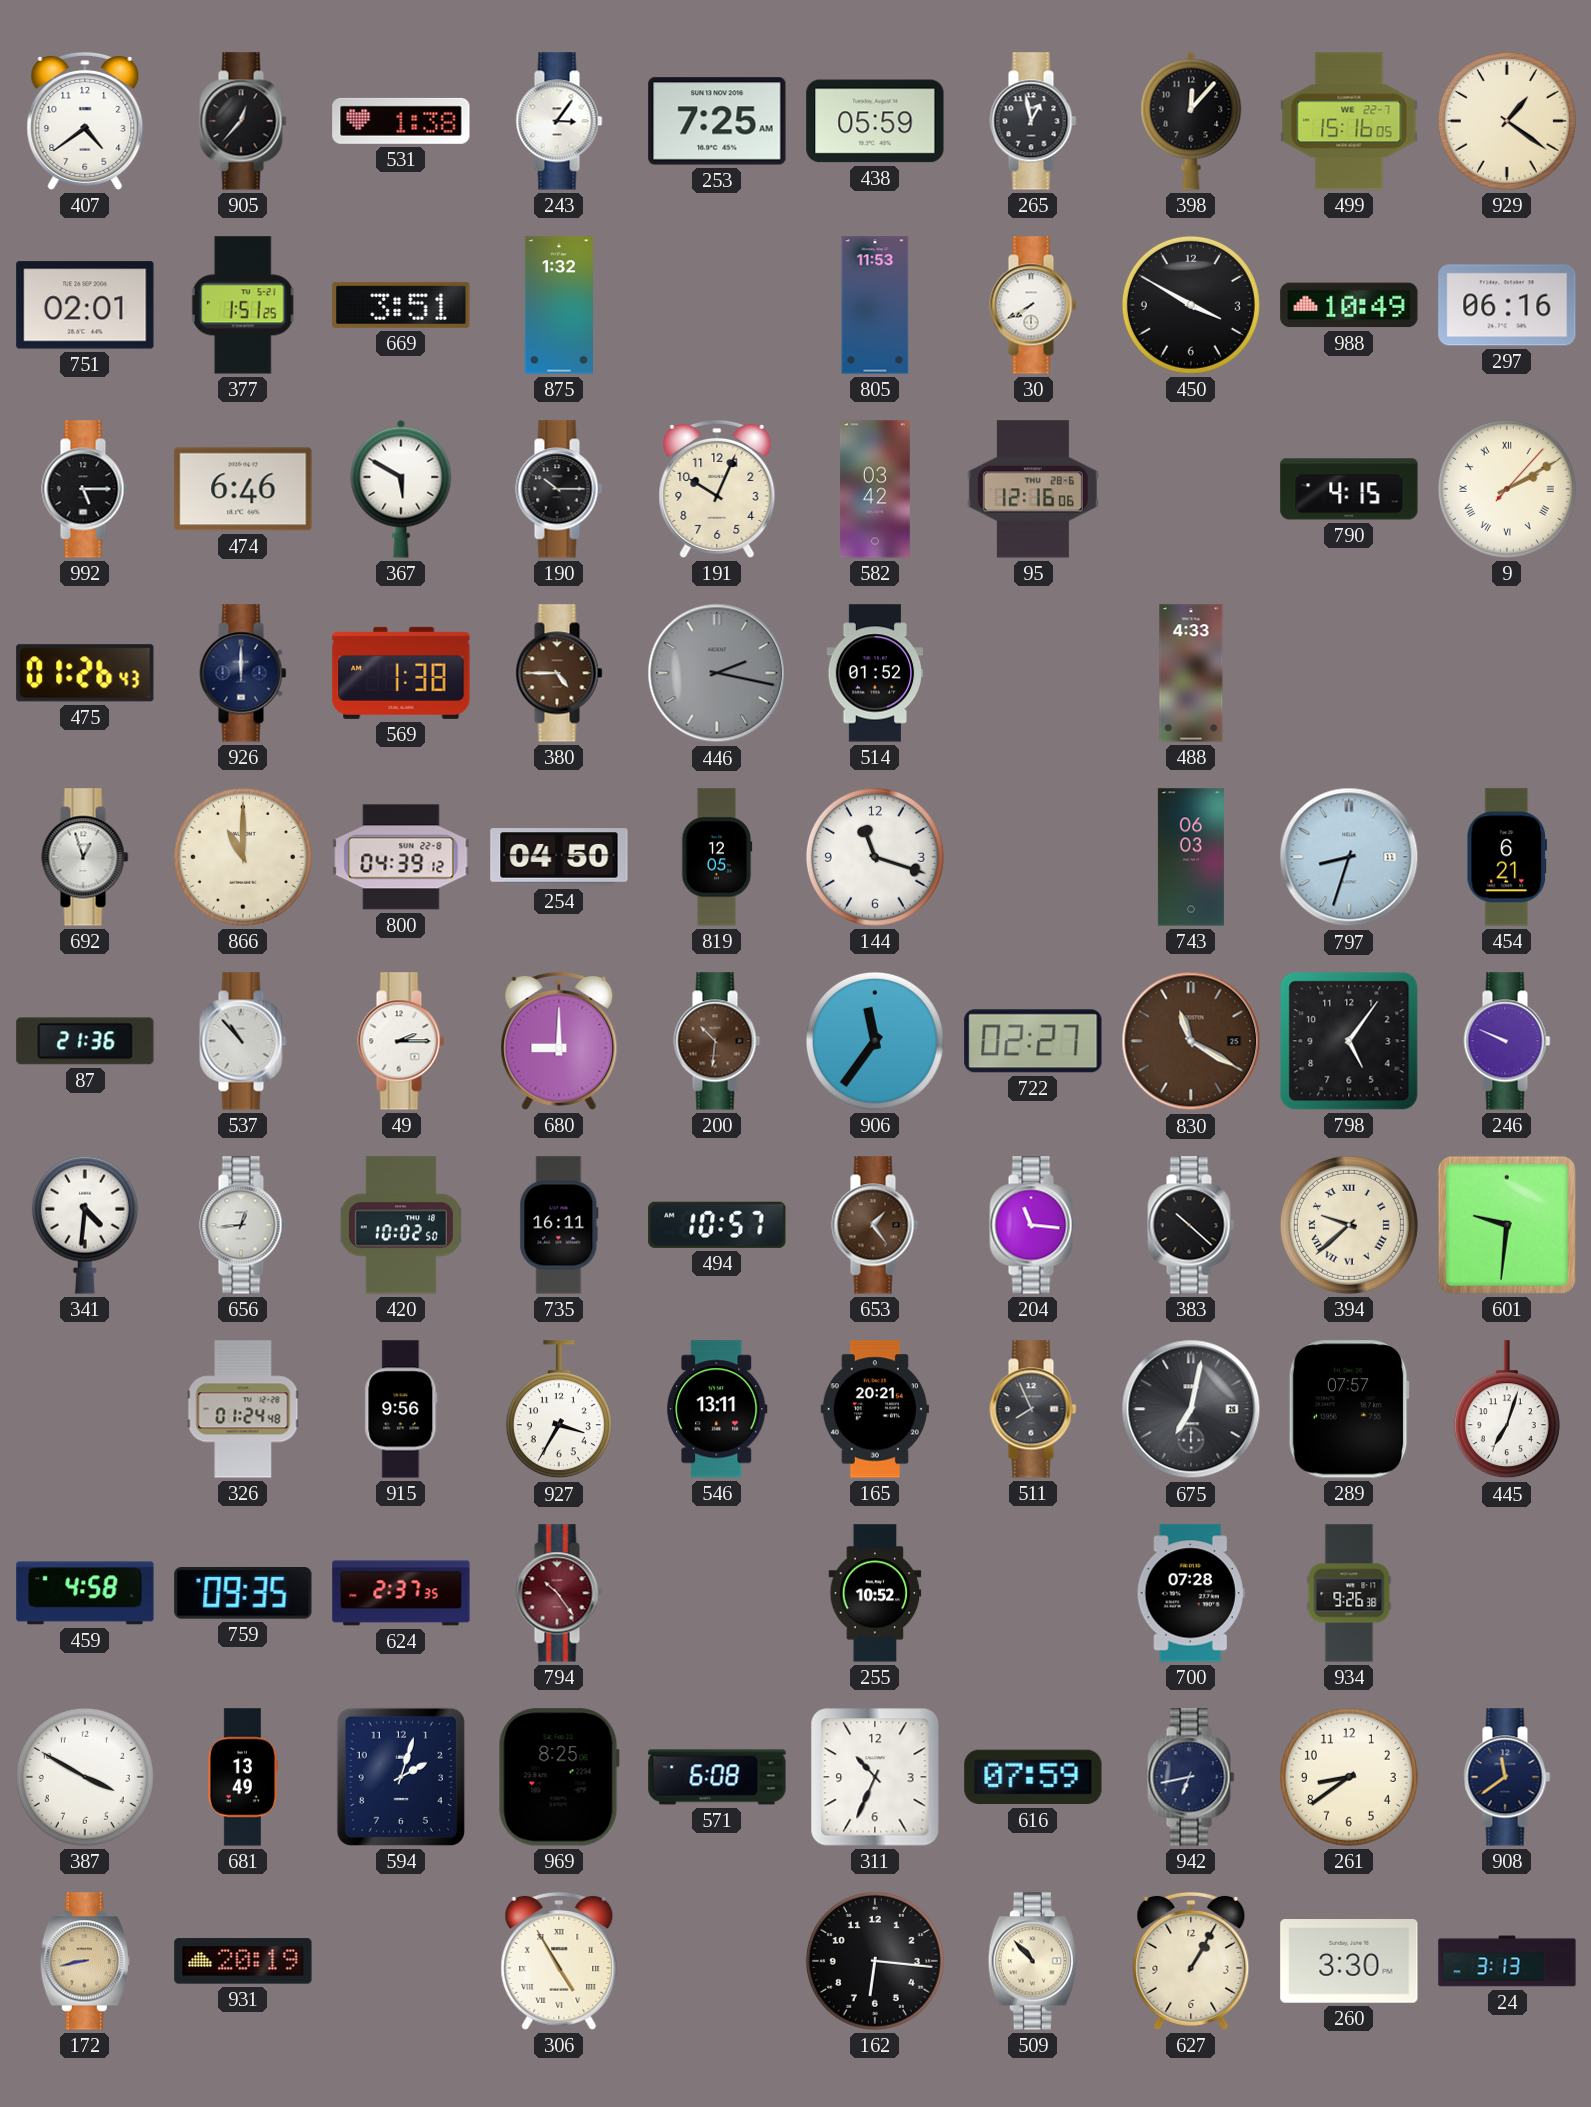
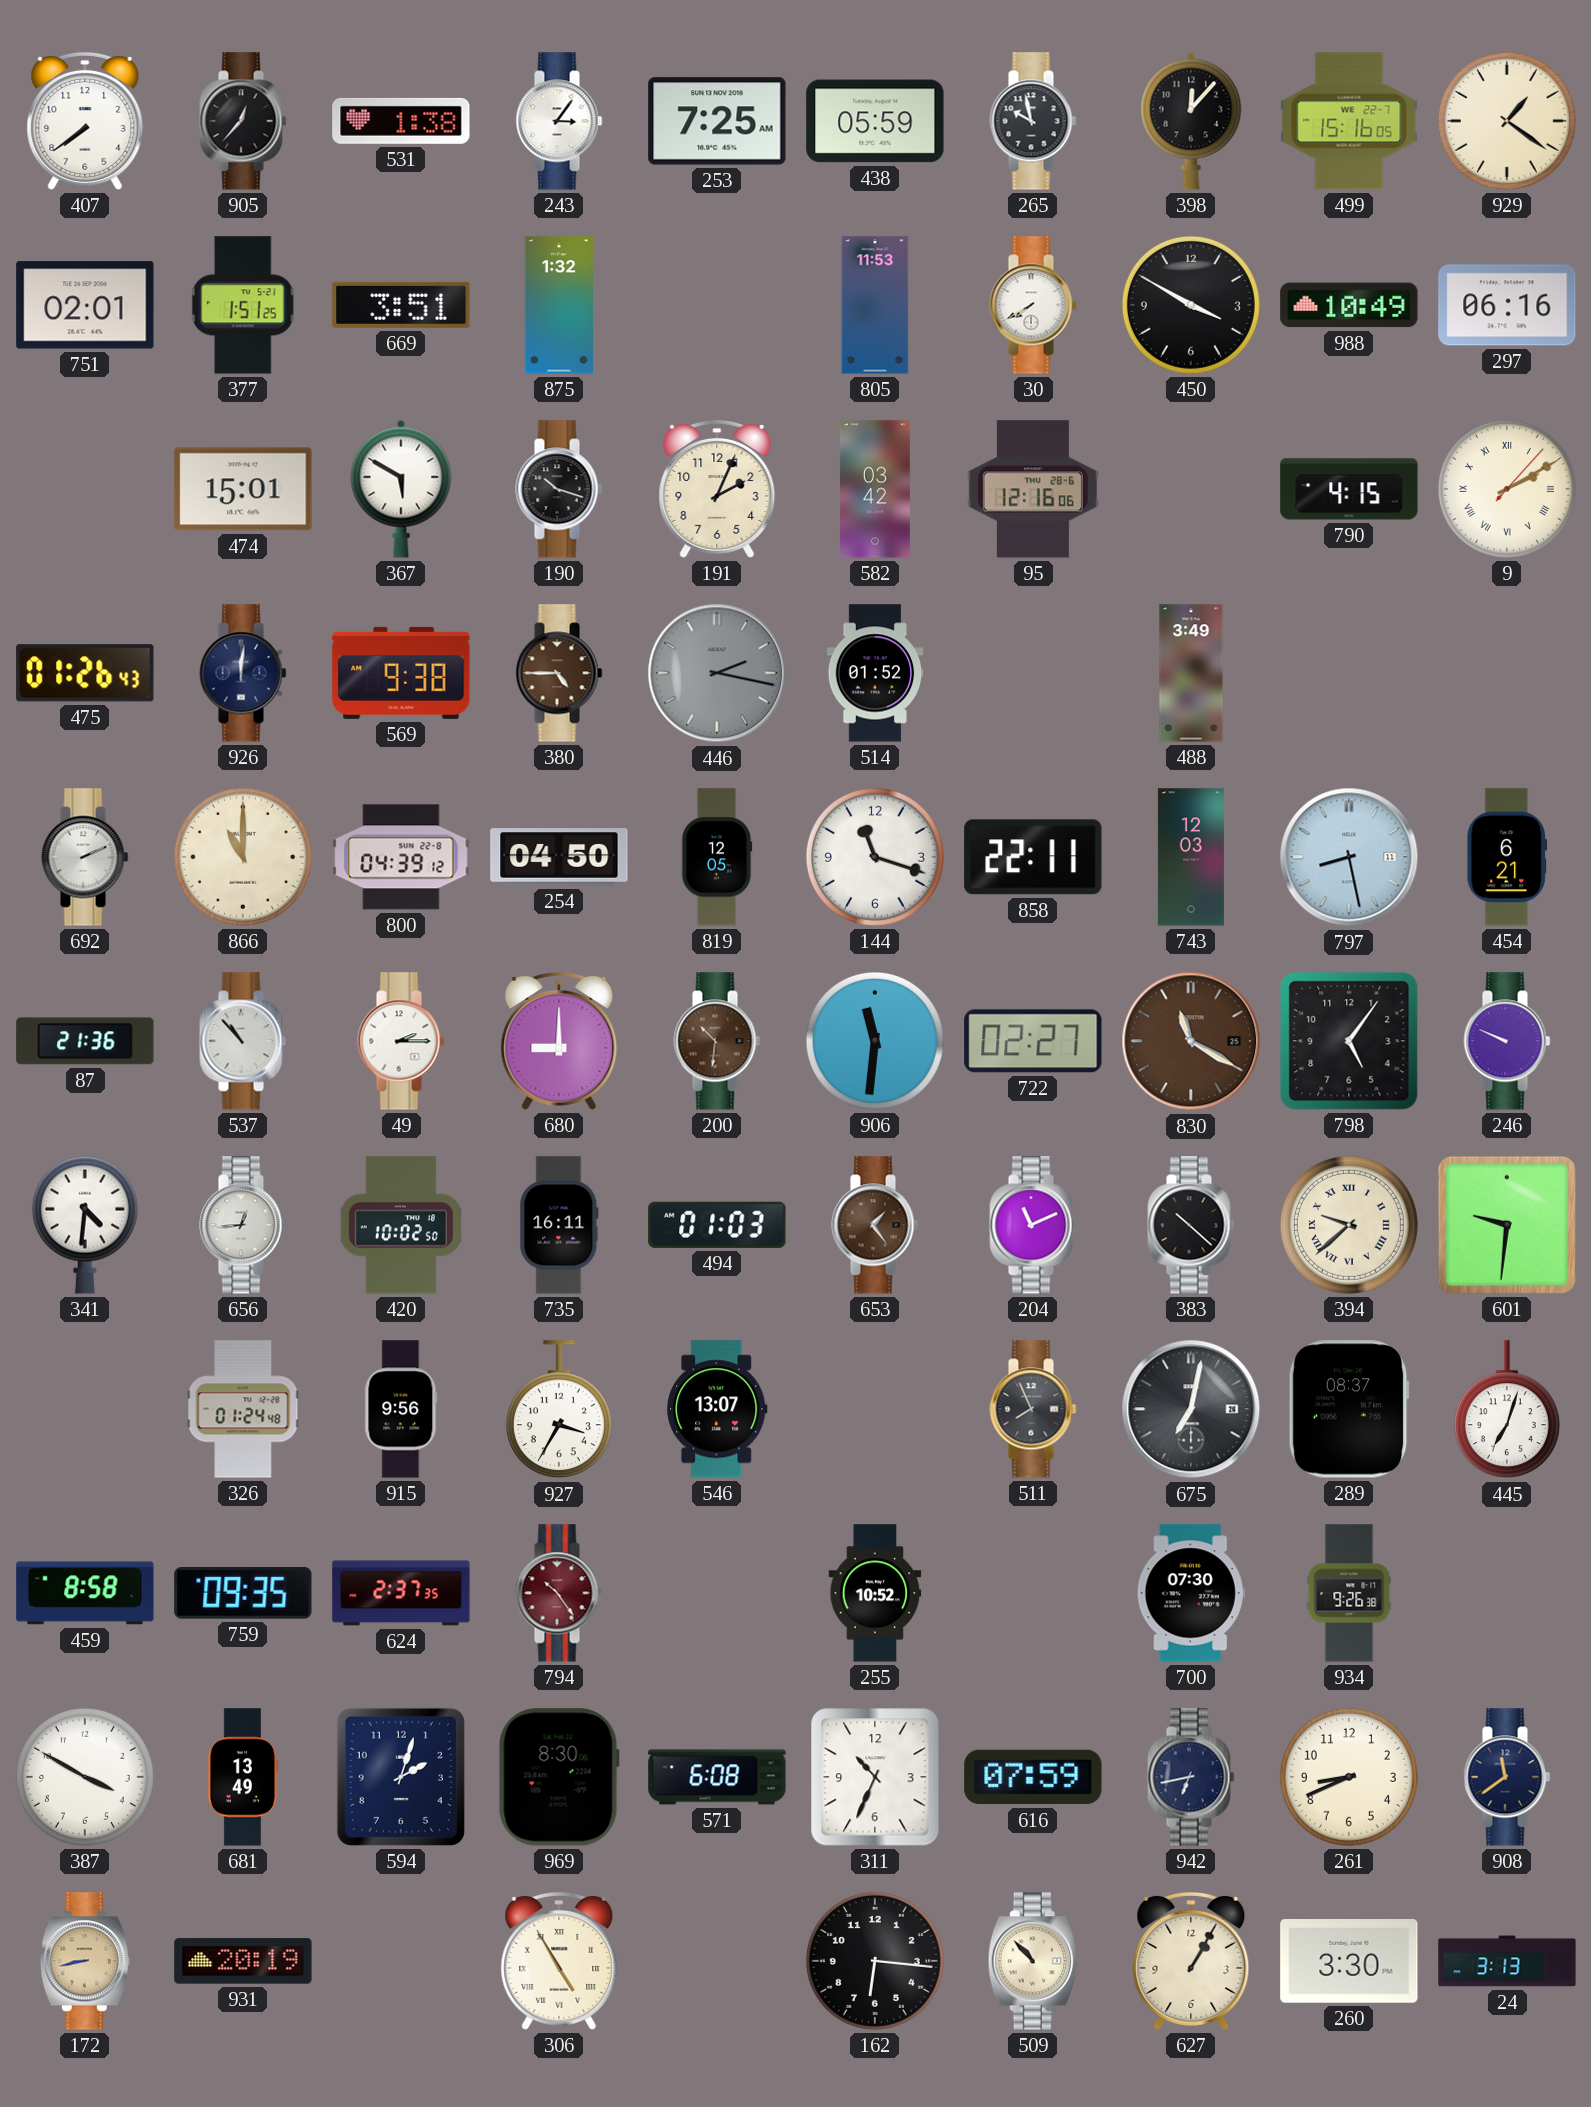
407: 4:39 -> 7:39 (85, 121)
265: 12:58 -> 9:58 (1033, 121)
992: 5:15 -> none (85, 489)
474: 6:46 -> 15:01 (243, 489)
190: 10:15 -> 10:18 (559, 489)
191: 10:04 -> 2:04 (717, 489)
926: 12:00 -> 12:01 (243, 673)
569: 1:38 -> 9:38 (401, 673)
488: 4:33 -> 3:49 (1191, 673)
692: 12:57 -> 2:11 (85, 857)
858: none -> 22:11 (1033, 857)
743: 06:03 -> 12:03 (1191, 857)
797: 8:33 -> 8:28 (1349, 857)
906: 11:36 -> 11:31 (875, 1041)
494: 10:57 -> 01:03 (717, 1225)
204: 11:16 -> 11:11 (1033, 1225)
546: 13:11 -> 13:07 (717, 1409)
165: 20:21 -> none (875, 1409)
289: 07:57 -> 08:37 (1349, 1409)
459: 4:58 -> 8:58 (85, 1593)
700: 07:28 -> 07:30 (1191, 1593)
969: 8:25 -> 8:30 (559, 1777)
261: 8:39 -> 8:41 (1349, 1777)
